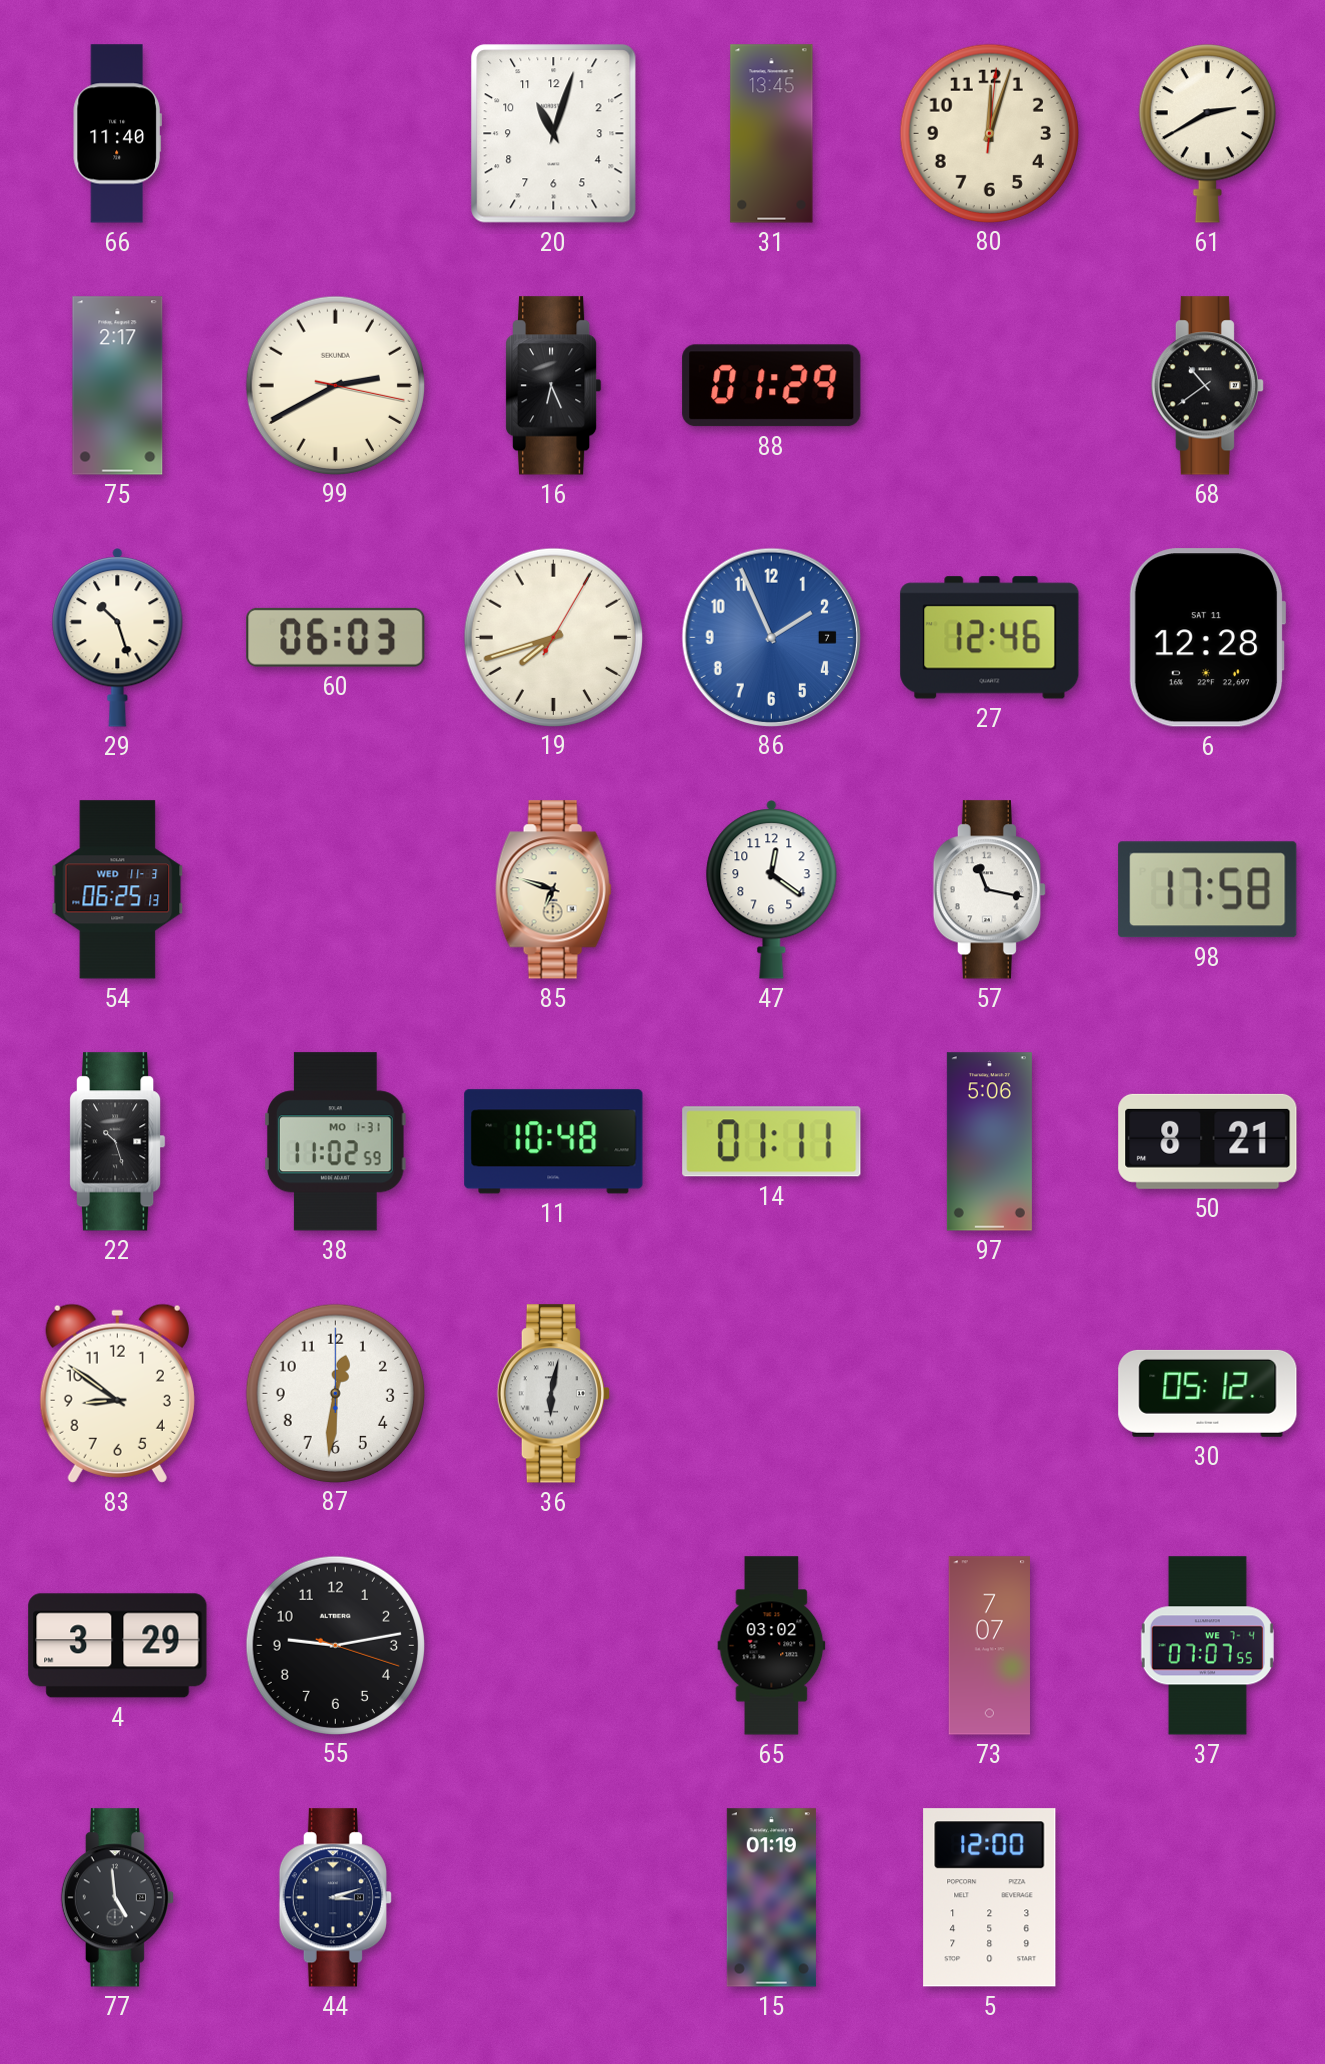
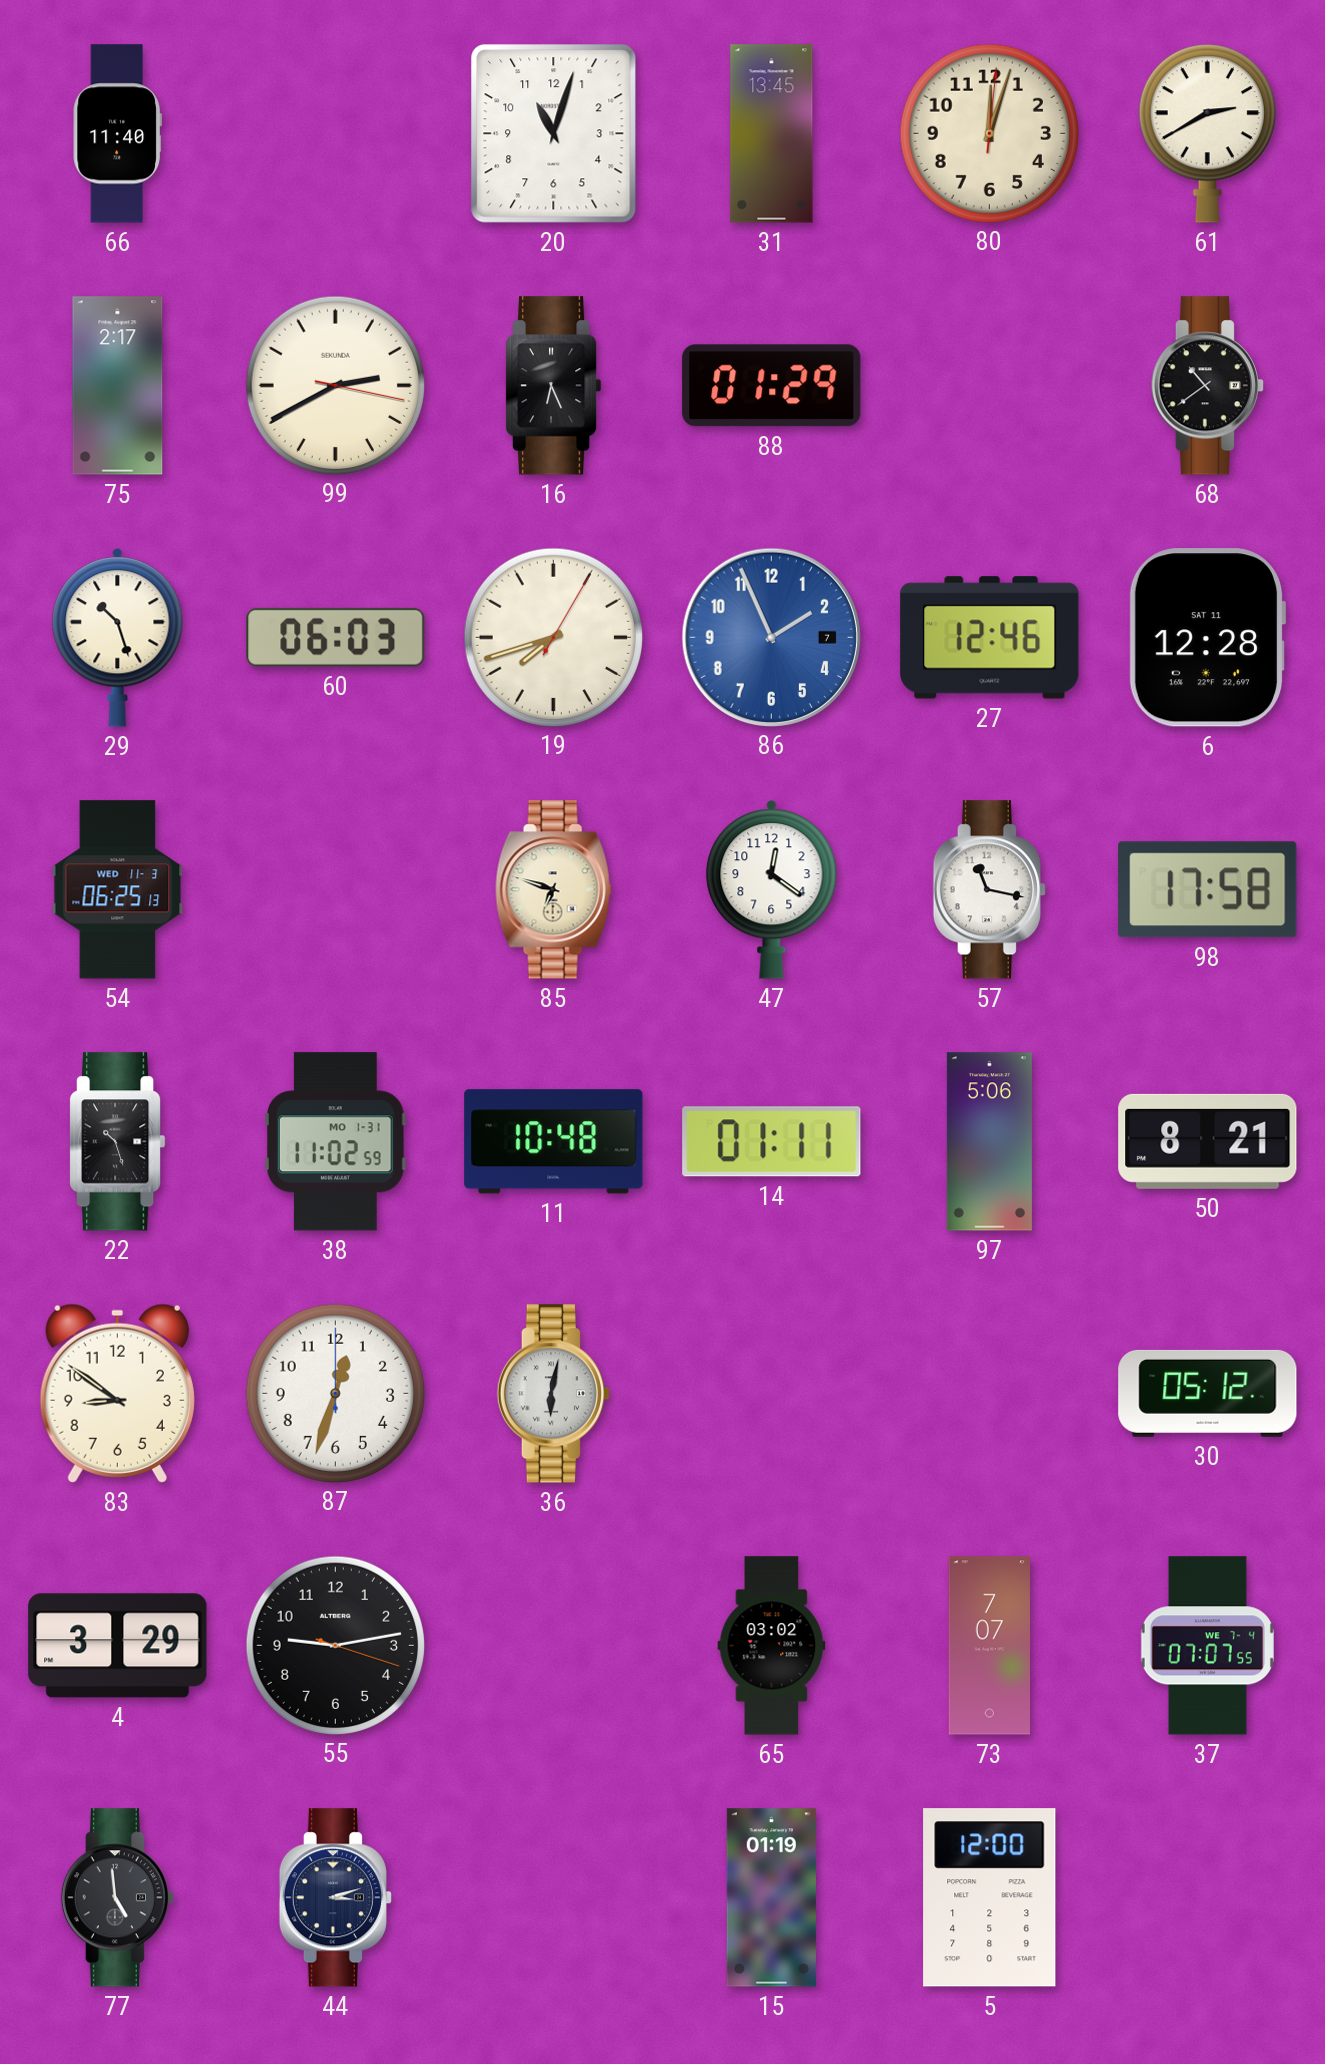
87: 12:31 -> 12:33 (335, 1393)
